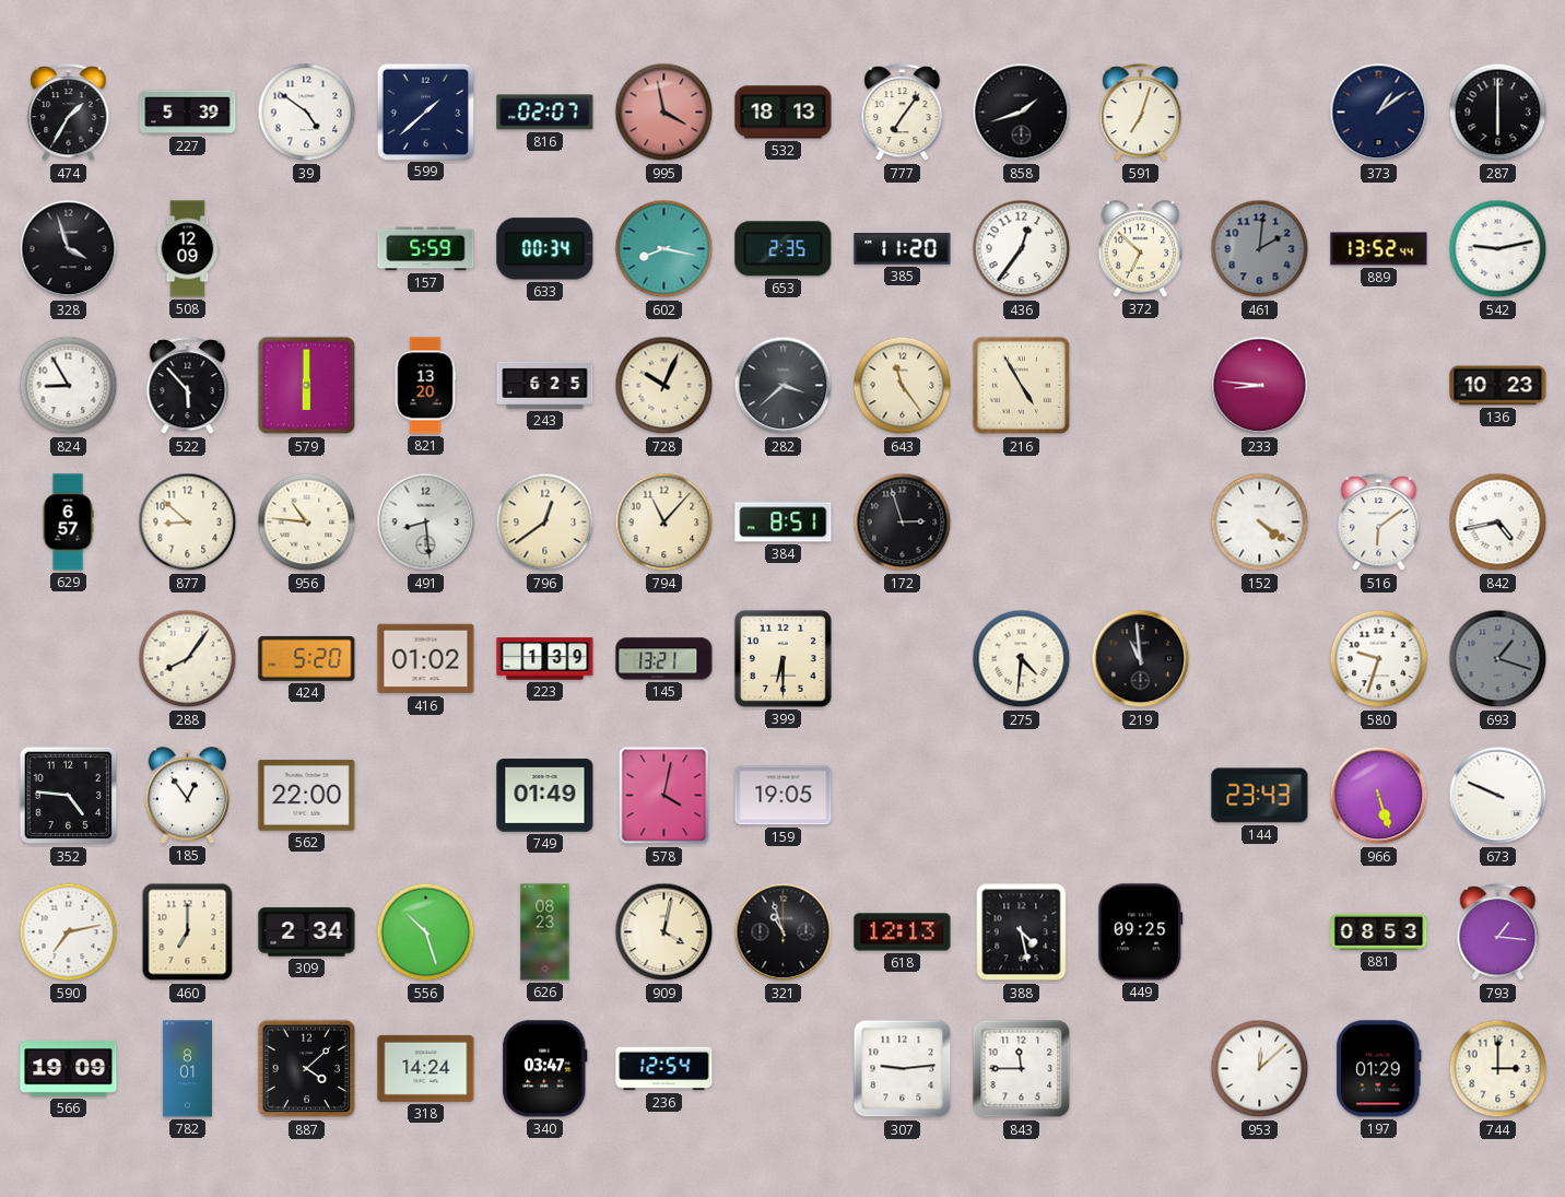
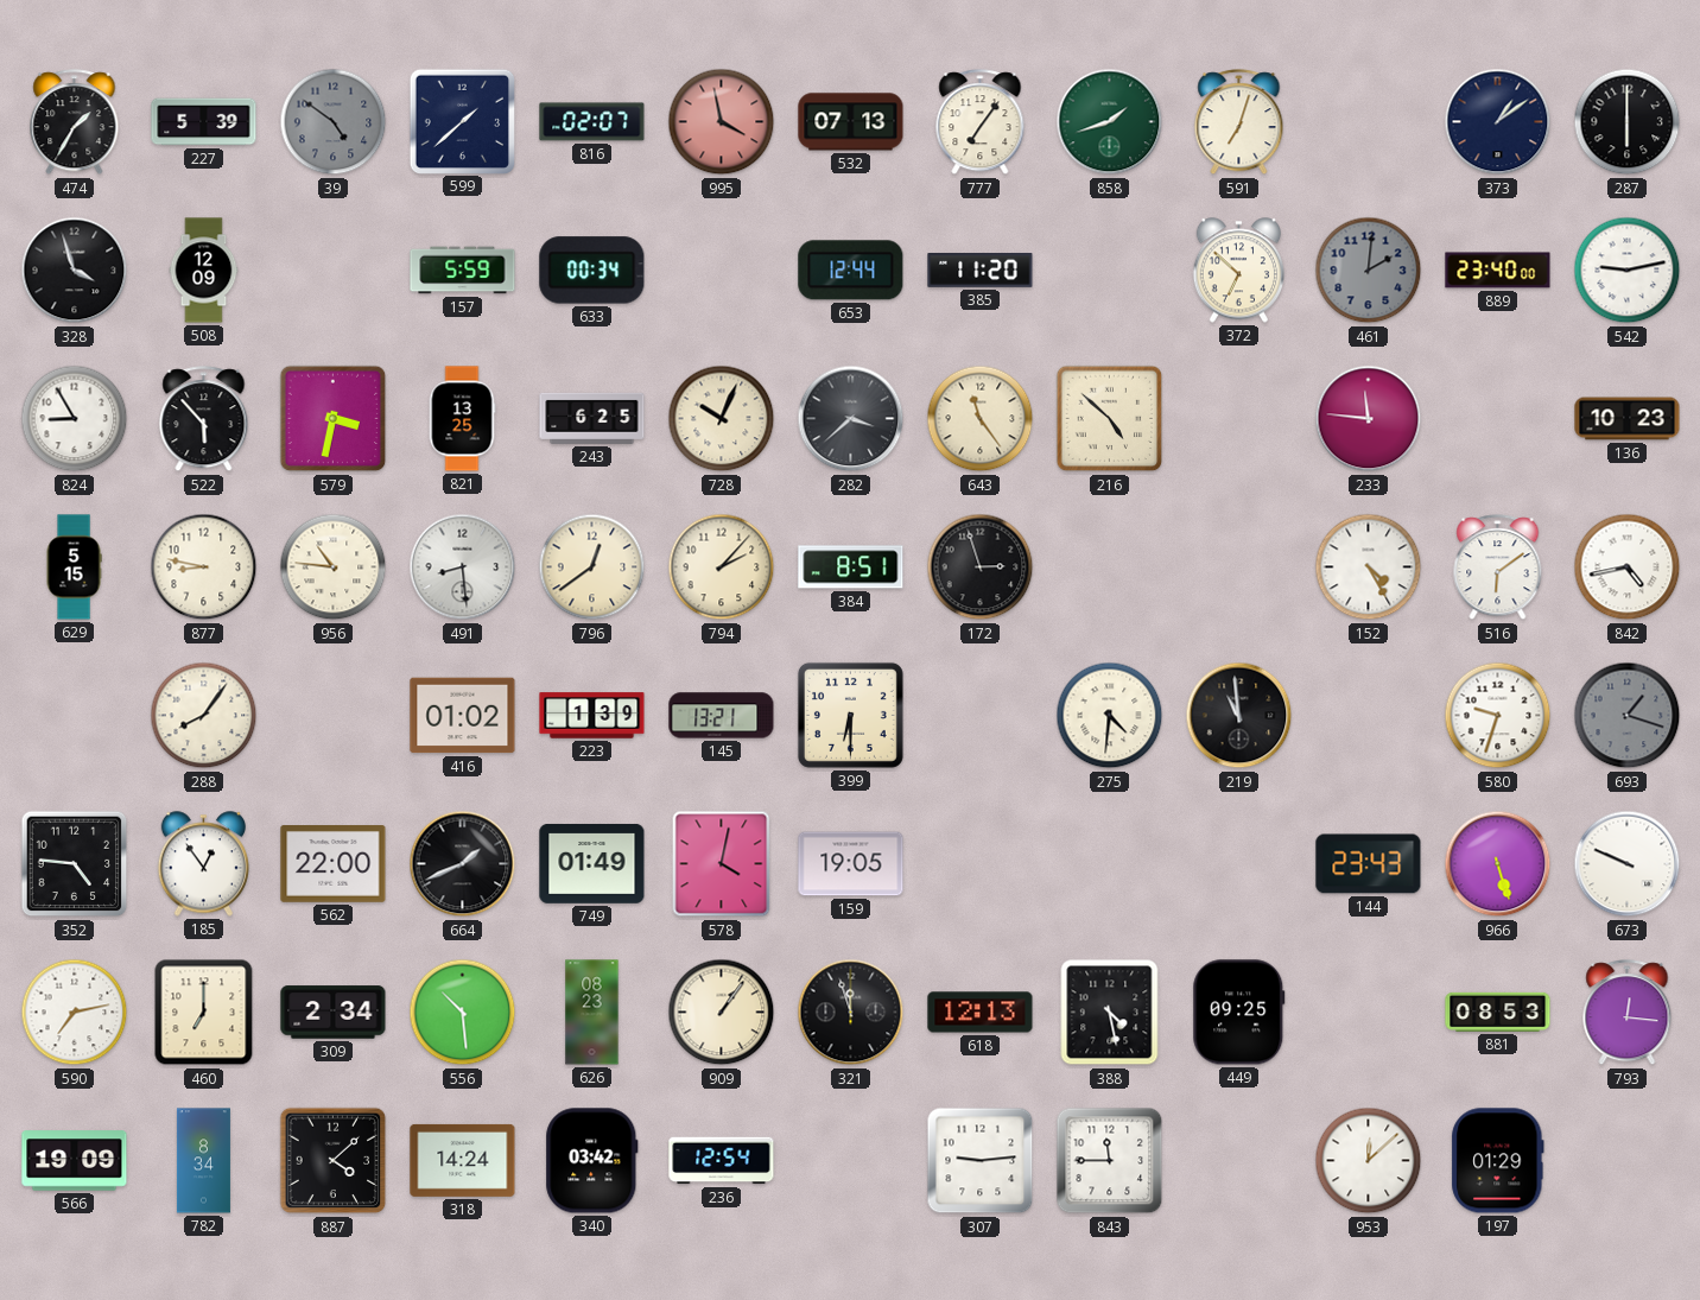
39 dial: white -> grey (334, 122)
532: 18:13 -> 07:13 (851, 122)
858 dial: black -> green (1110, 122)
602: 8:17 -> none (664, 249)
653: 2:35 -> 12:44 (851, 271)
436: 12:36 -> none (1022, 249)
889: 13:52 -> 23:40 (1498, 271)
579: 6:00 -> 3:32 (334, 419)
821: 13:20 -> 13:25 (462, 419)
216: 4:55 -> 4:52 (1110, 419)
233: 8:46 -> 11:46 (1369, 419)
629: 6:57 -> 5:15 (74, 567)
877: 8:52 -> 8:47 (204, 567)
794: 11:07 -> 2:07 (722, 567)
152: 4:21 -> 4:25 (1369, 567)
424: 5:20 -> none (307, 658)
664: none -> 1:41 (463, 864)
556: 10:27 -> 10:29 (463, 1013)
909: 4:02 -> 1:06 (722, 1013)
321: 10:57 -> 11:57 (851, 1013)
793: 1:16 -> 12:16 (1628, 1013)
782: 8:01 -> 8:34 (203, 1161)
340: 03:47 -> 03:42 (592, 1161)
744: 3:00 -> none (1498, 1069)
